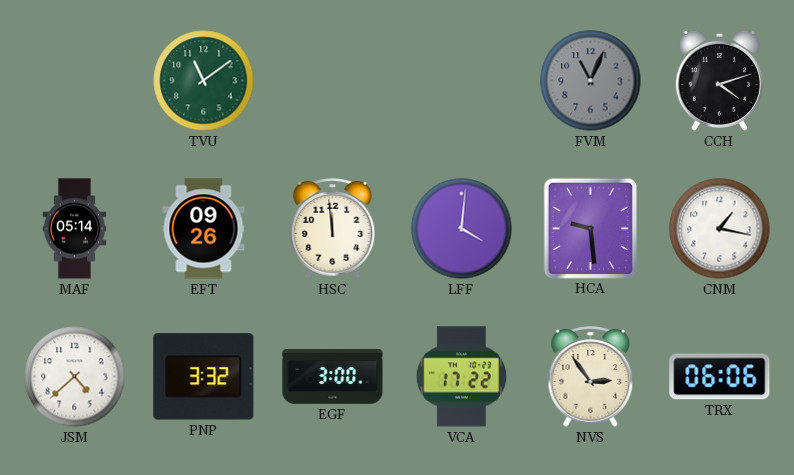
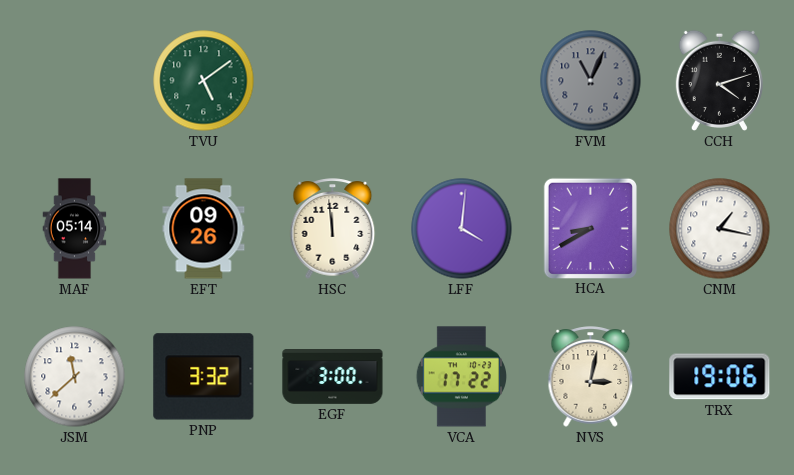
TVU: 11:09 -> 5:09 (204, 81)
HCA: 9:29 -> 8:40 (590, 228)
JSM: 4:38 -> 11:38 (75, 377)
NVS: 2:54 -> 3:02 (591, 377)
TRX: 06:06 -> 19:06 (720, 377)
